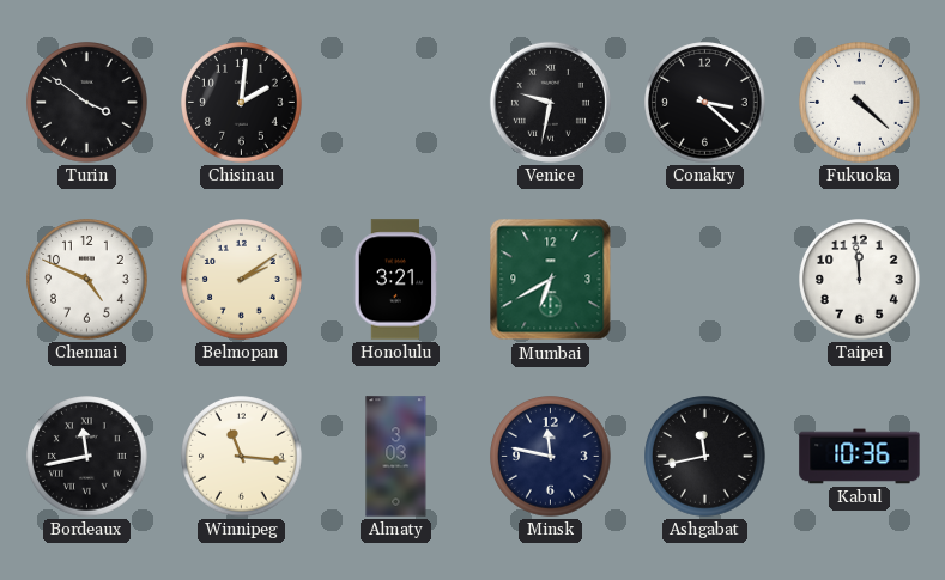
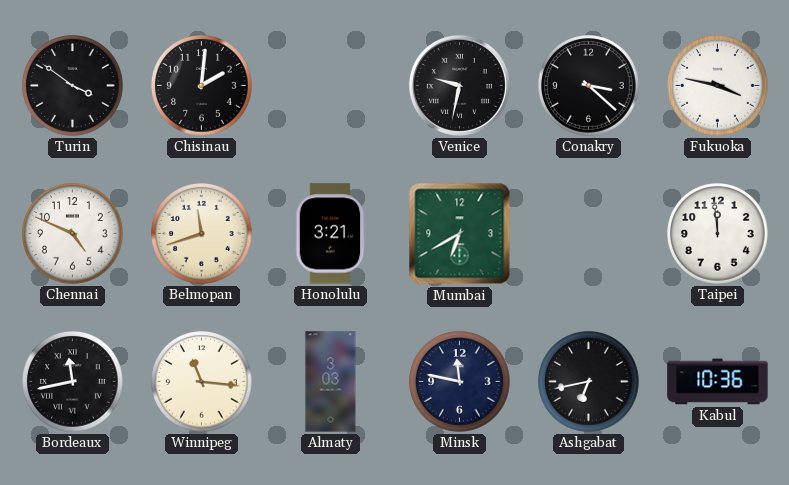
Fukuoka: 4:22 -> 3:47 (718, 86)
Belmopan: 2:09 -> 11:42 (202, 234)
Ashgabat: 11:43 -> 6:43 (589, 382)
